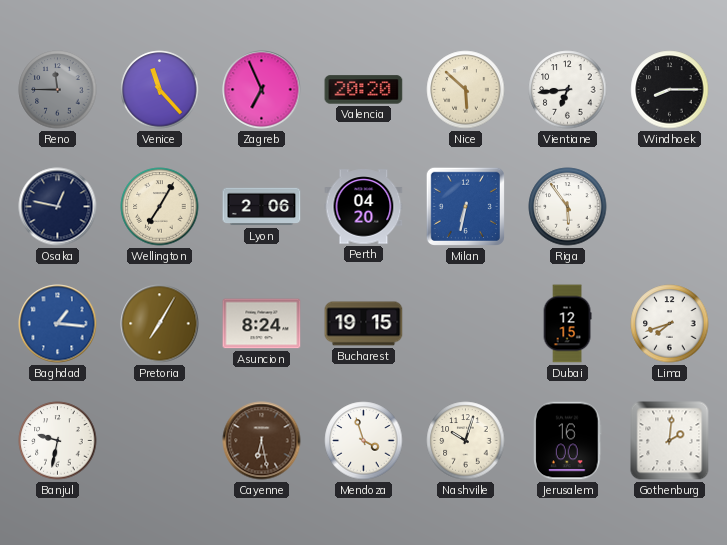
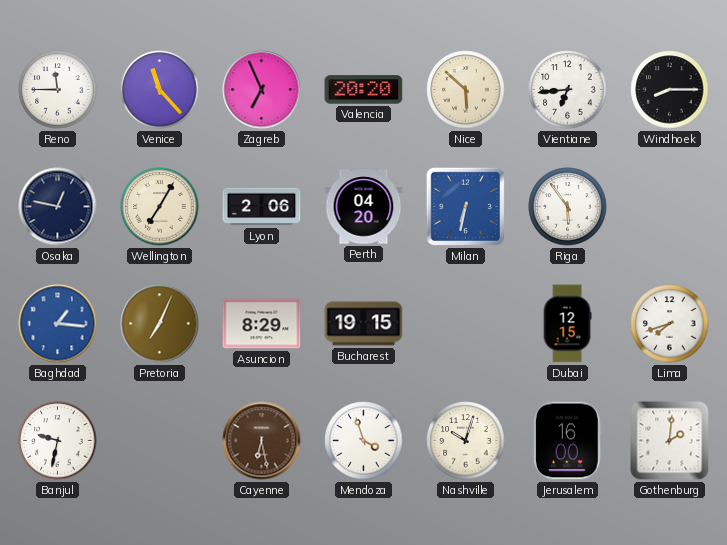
Reno dial: grey -> white (58, 90)
Pretoria: 7:05 -> 7:04 (160, 324)
Asuncion: 8:24 -> 8:29 (262, 324)
